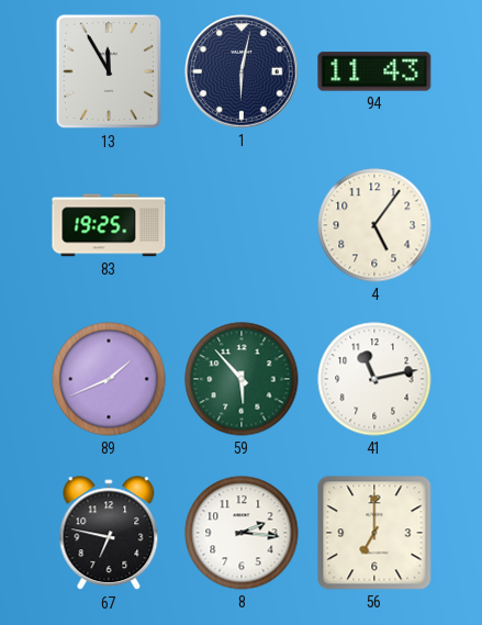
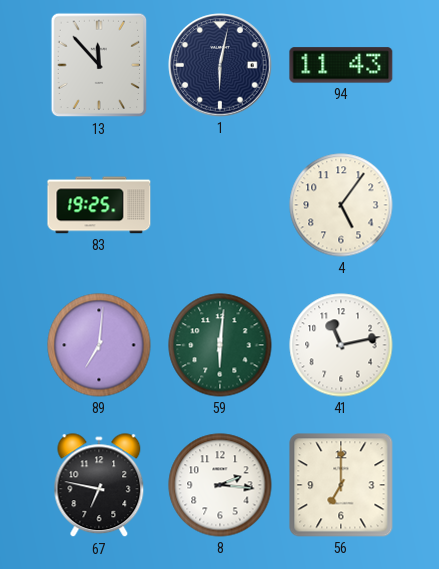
13: 11:55 -> 11:53 (99, 65)
89: 1:41 -> 7:01 (99, 345)
59: 5:53 -> 6:01 (220, 345)
